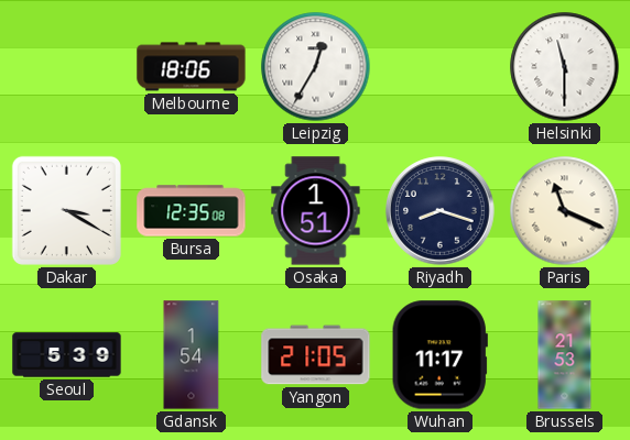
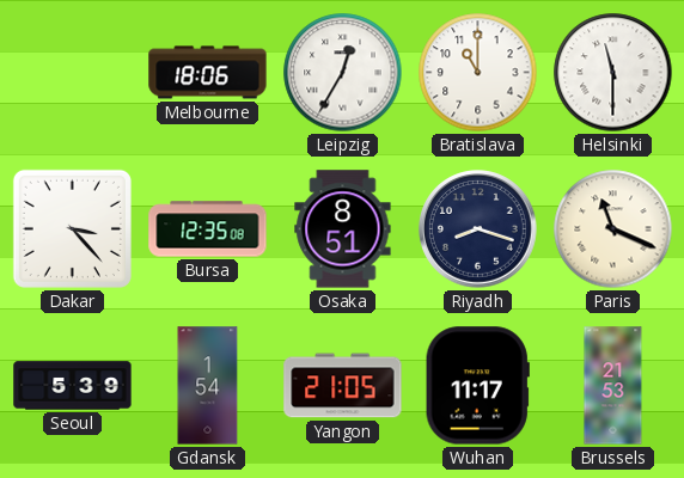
Bratislava: none -> 11:00 (478, 73)
Dakar: 3:20 -> 3:23 (72, 228)
Osaka: 1:51 -> 8:51 (343, 229)
